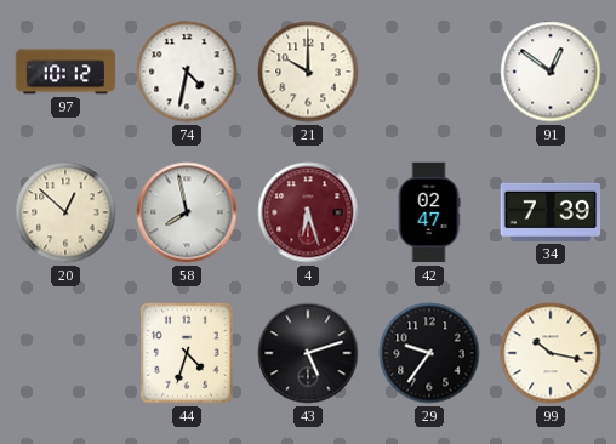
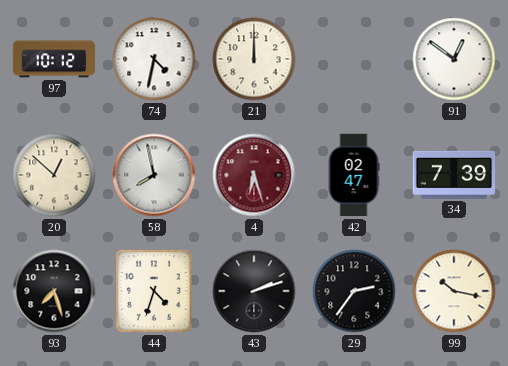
21: 10:00 -> 12:00 (254, 59)
93: none -> 7:27 (54, 291)
43: 5:12 -> 2:12 (254, 291)
29: 9:36 -> 2:36 (354, 291)
